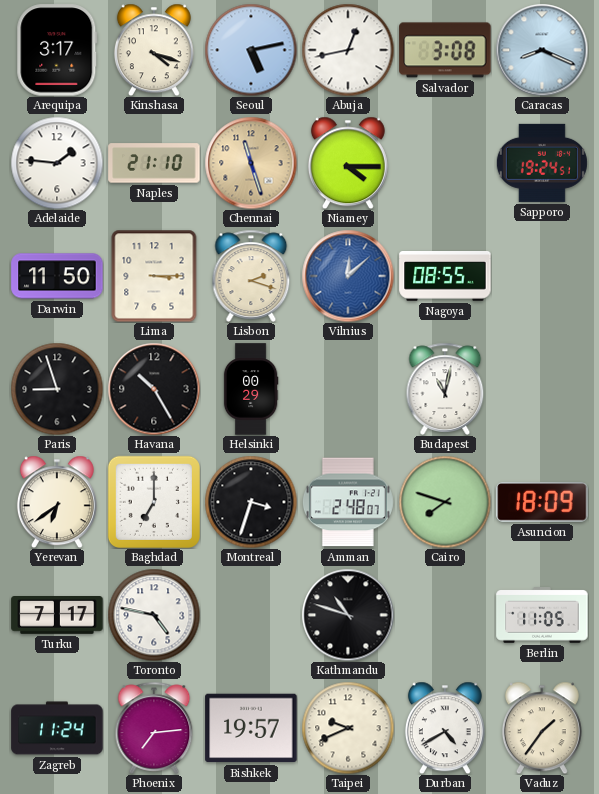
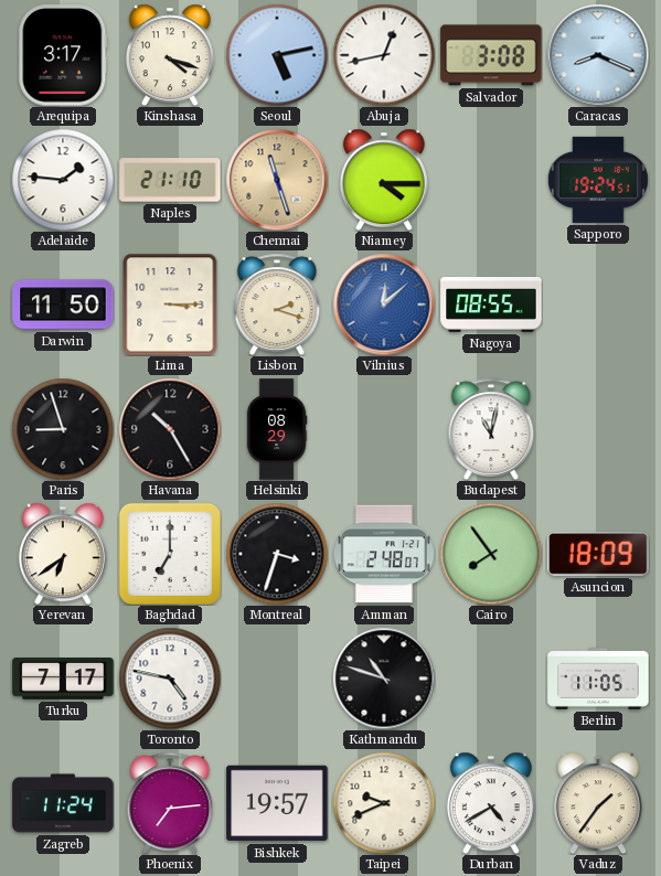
Helsinki: 00:29 -> 08:29 (277, 429)
Cairo: 7:48 -> 7:54 (491, 554)
